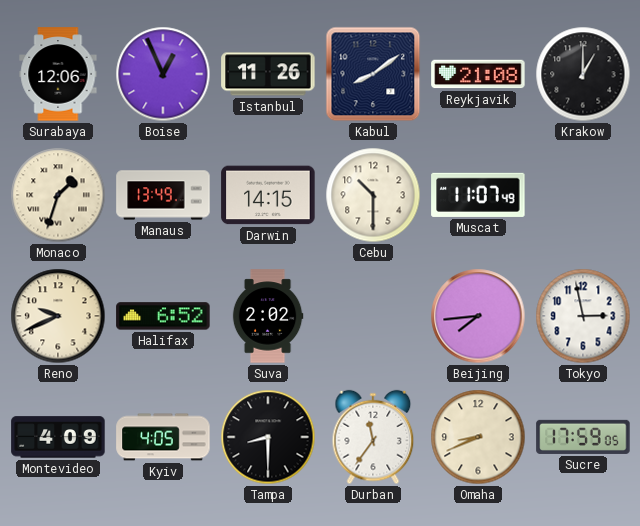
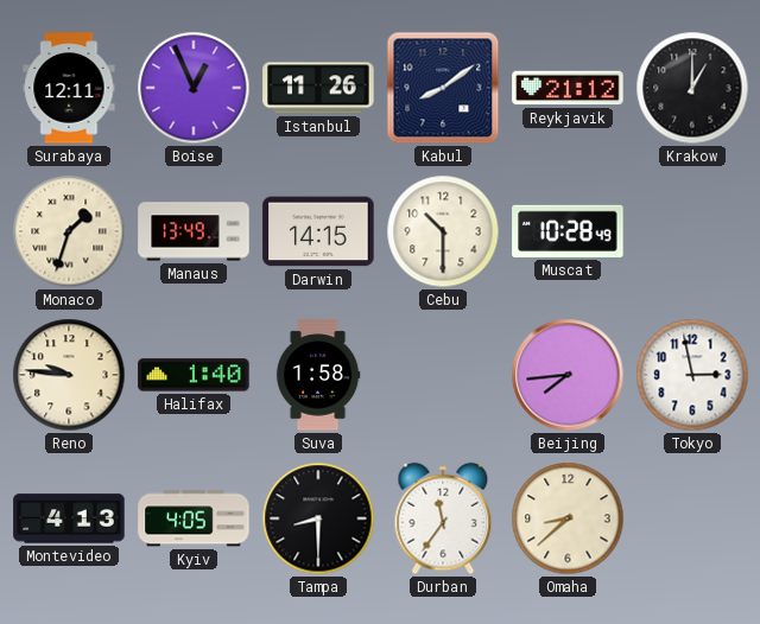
Surabaya: 12:06 -> 12:11 (69, 88)
Reykjavik: 21:08 -> 21:12 (568, 88)
Muscat: 11:07 -> 10:28 (568, 231)
Reno: 9:41 -> 9:46 (69, 375)
Halifax: 6:52 -> 1:40 (194, 375)
Suva: 2:02 -> 1:58 (318, 375)
Montevideo: 4:09 -> 4:13 (69, 518)
Omaha: 8:41 -> 8:38 (568, 518)
Sucre: 17:59 -> none (583, 437)
